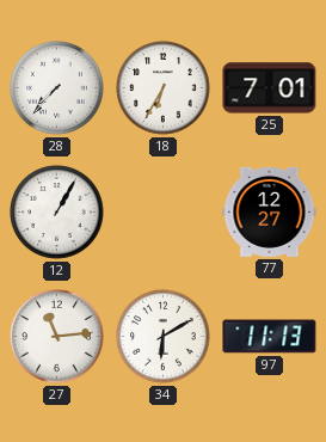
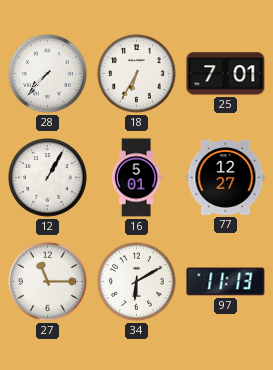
16: none -> 5:01 (136, 178)
27: 11:14 -> 11:15 (48, 282)
